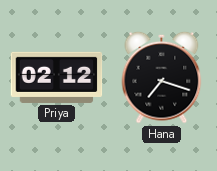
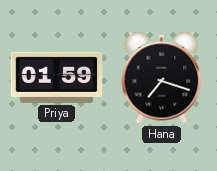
Priya: 02:12 -> 01:59 (57, 77)
